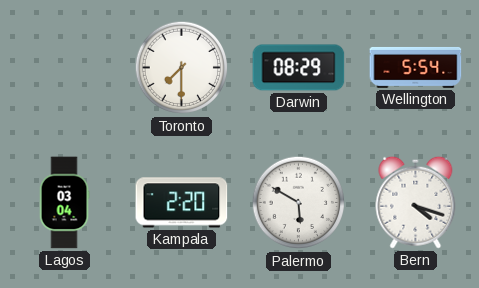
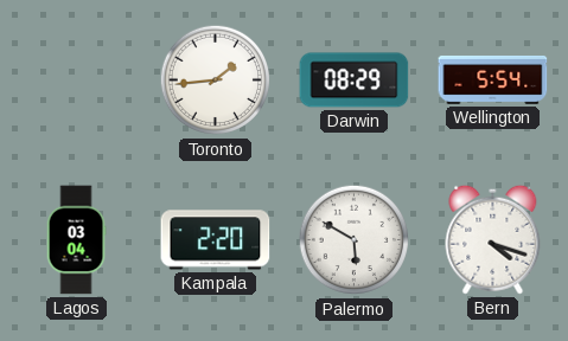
Toronto: 7:30 -> 1:44 (216, 81)
